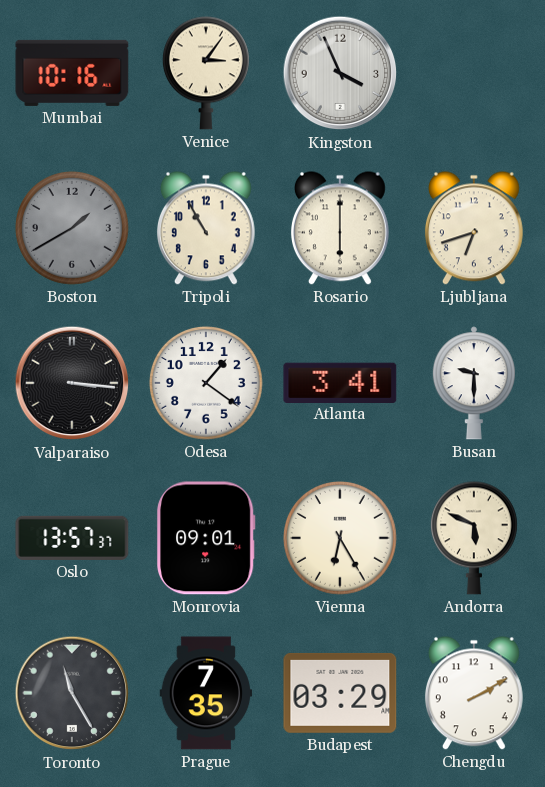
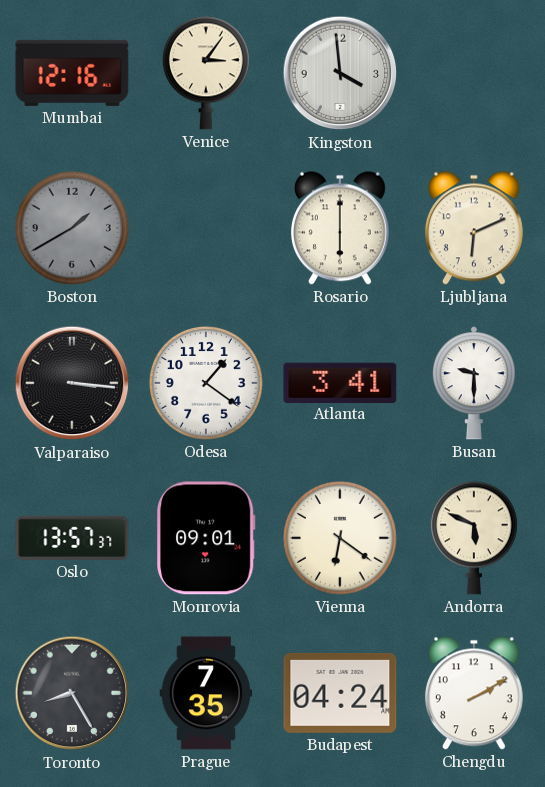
Mumbai: 10:16 -> 12:16 (72, 73)
Kingston: 3:56 -> 3:59 (340, 73)
Tripoli: 10:55 -> none (206, 228)
Ljubljana: 6:42 -> 6:11 (474, 228)
Vienna: 6:25 -> 6:21 (340, 538)
Toronto: 11:25 -> 8:25 (72, 693)
Budapest: 03:29 -> 04:24 (340, 693)
